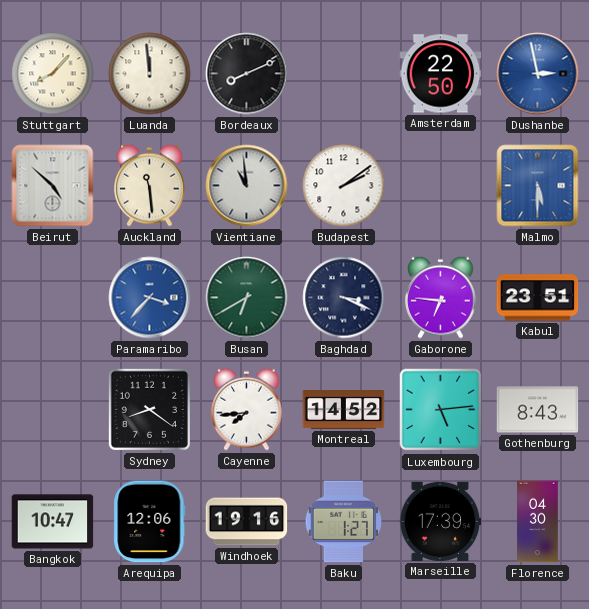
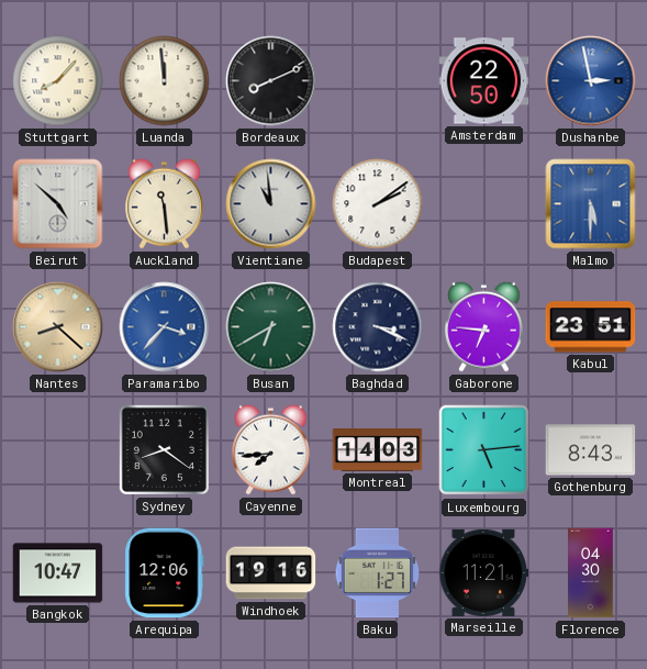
Nantes: none -> 8:22 (58, 327)
Montreal: 14:52 -> 14:03 (378, 450)
Marseille: 17:39 -> 11:21 (484, 572)
